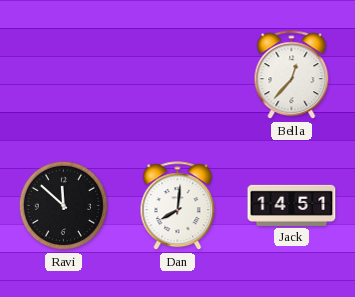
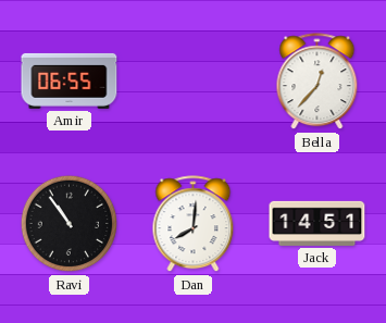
Amir: none -> 06:55 (70, 80)
Ravi: 11:52 -> 10:54 (70, 224)
